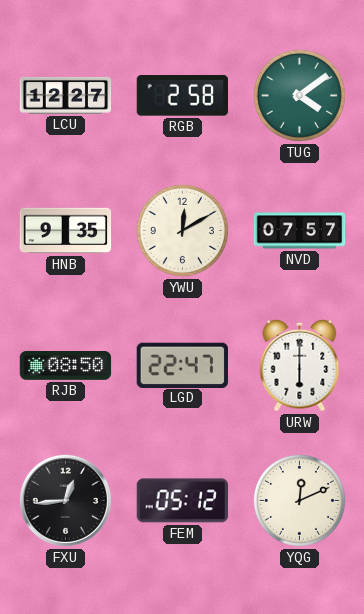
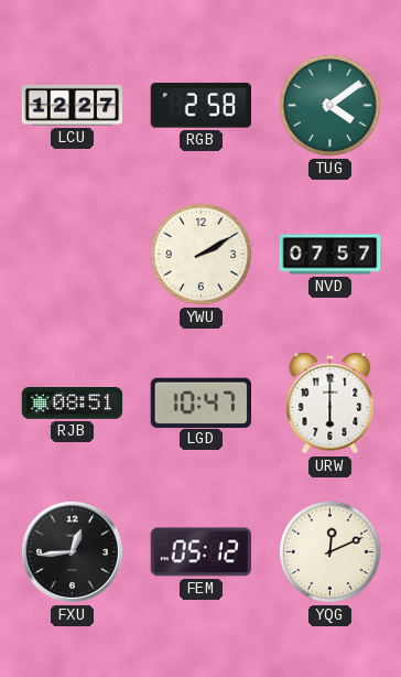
HNB: 9:35 -> none (66, 231)
YWU: 12:10 -> 2:10 (201, 254)
RJB: 08:50 -> 08:51 (73, 404)
LGD: 22:47 -> 10:47 (201, 402)
